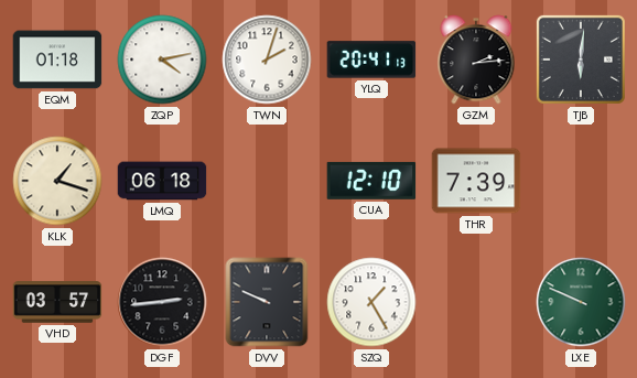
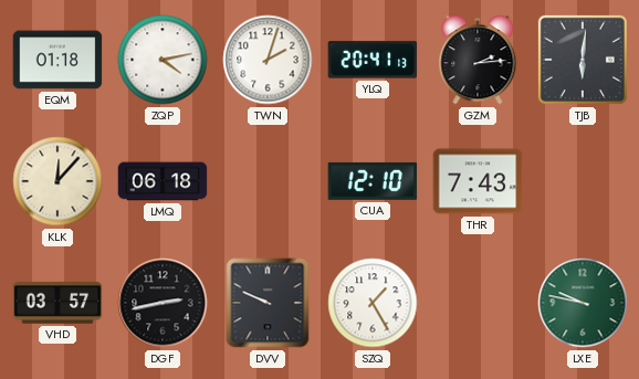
KLK: 1:18 -> 12:07 (57, 181)
THR: 7:39 -> 7:43 (478, 181)
DGF: 2:44 -> 2:43 (163, 303)
LXE: 9:49 -> 9:47 (583, 303)
